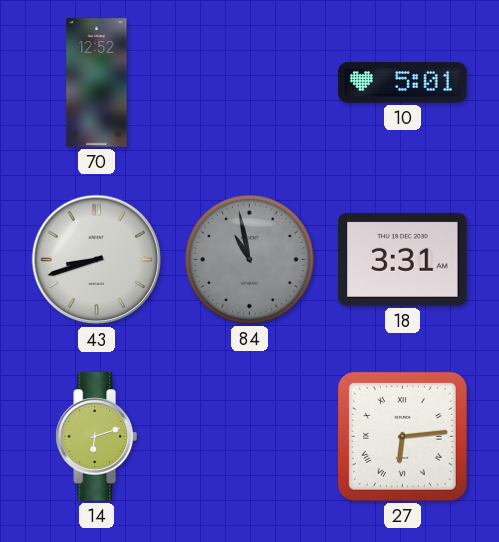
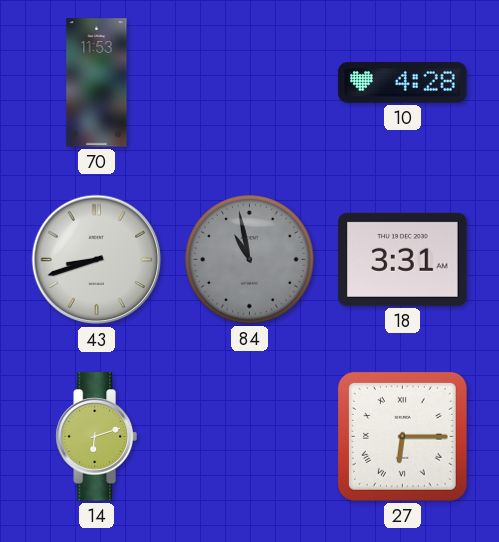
70: 12:52 -> 11:53 (97, 83)
10: 5:01 -> 4:28 (403, 83)
27: 6:14 -> 6:15 (402, 436)
